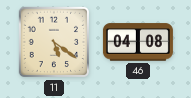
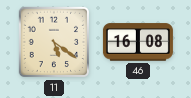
46: 04:08 -> 16:08 (138, 42)
